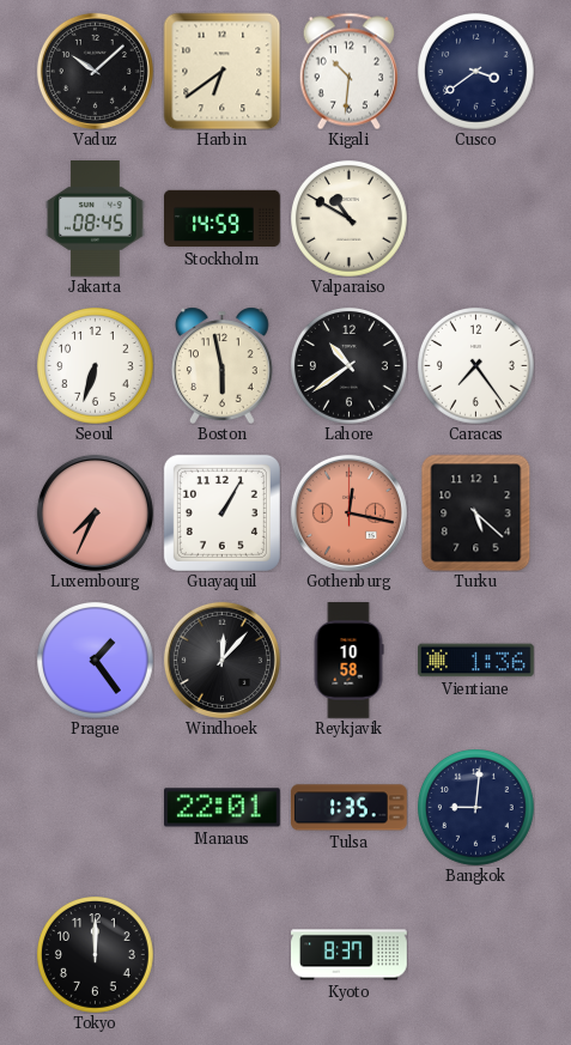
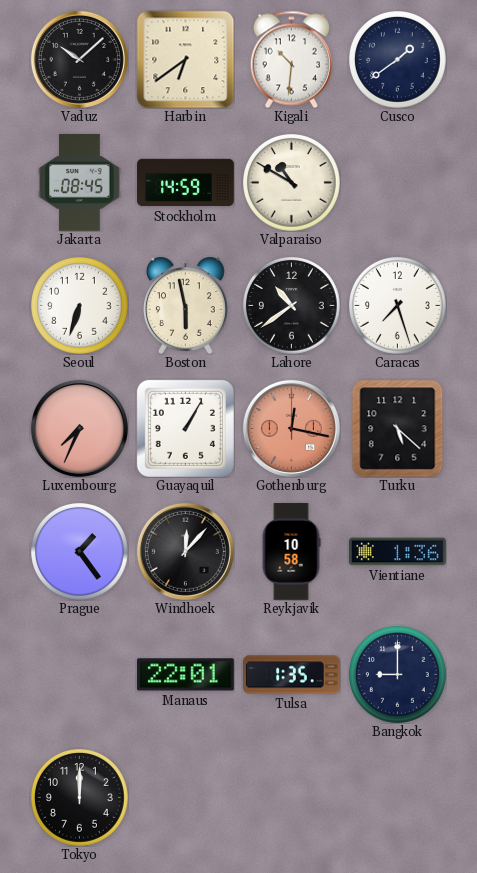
Cusco: 3:39 -> 1:39 (398, 60)
Caracas: 7:24 -> 7:27 (398, 306)
Bangkok: 9:01 -> 9:00 (398, 675)
Kyoto: 8:37 -> none (350, 955)
